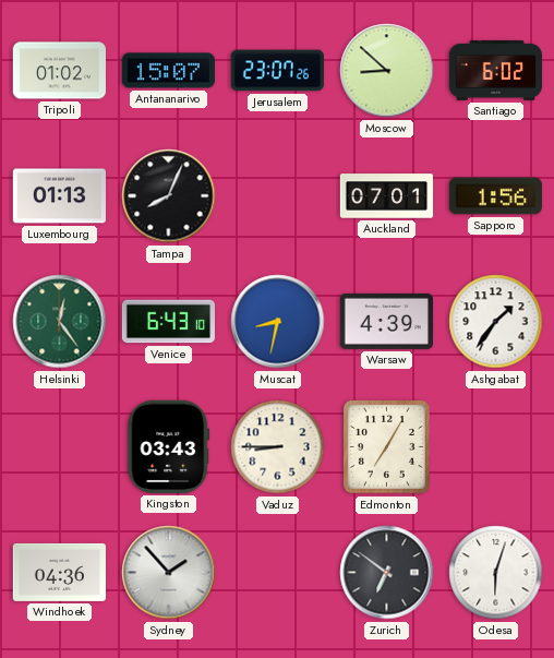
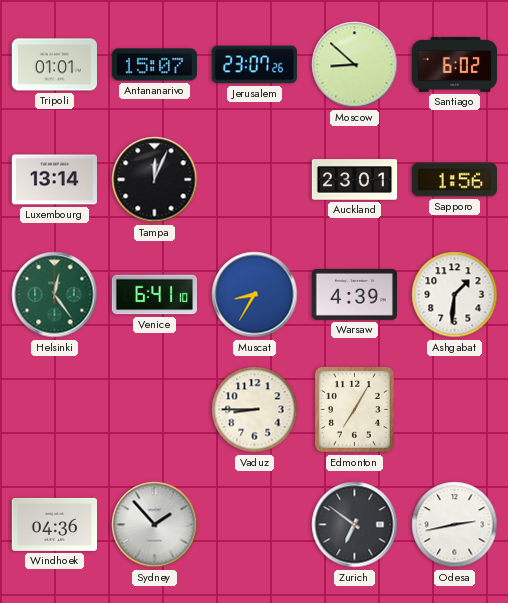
Tripoli: 01:02 -> 01:01 (54, 65)
Luxembourg: 01:13 -> 13:14 (54, 180)
Tampa: 8:04 -> 12:04 (155, 180)
Auckland: 07:01 -> 23:01 (355, 180)
Venice: 6:43 -> 6:41 (155, 295)
Muscat: 8:32 -> 8:35 (255, 295)
Ashgabat: 1:36 -> 1:31 (455, 295)
Kingston: 03:43 -> none (169, 446)
Odesa: 6:03 -> 2:43 (455, 525)
